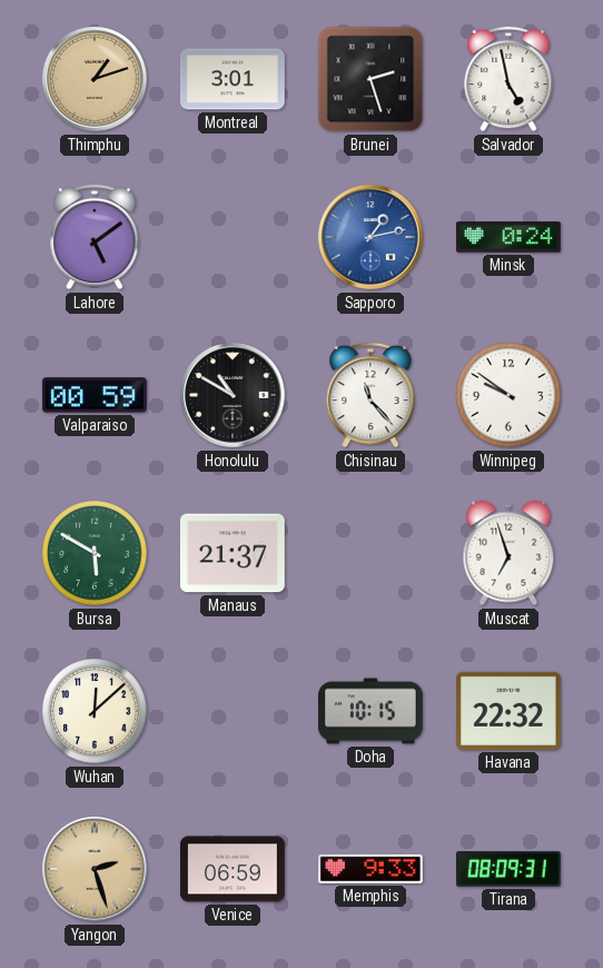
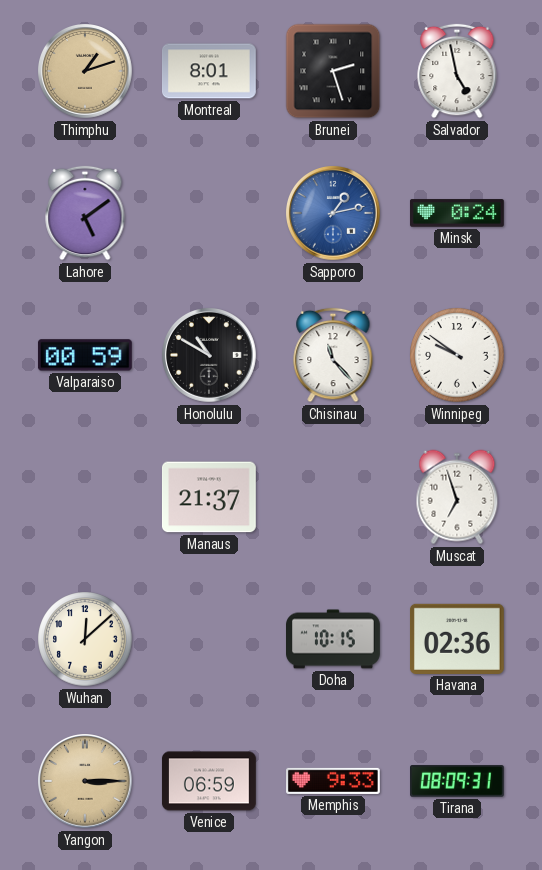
Montreal: 3:01 -> 8:01 (210, 71)
Bursa: 5:50 -> none (95, 553)
Havana: 22:32 -> 02:36 (457, 639)
Yangon: 2:27 -> 3:15 (86, 782)
